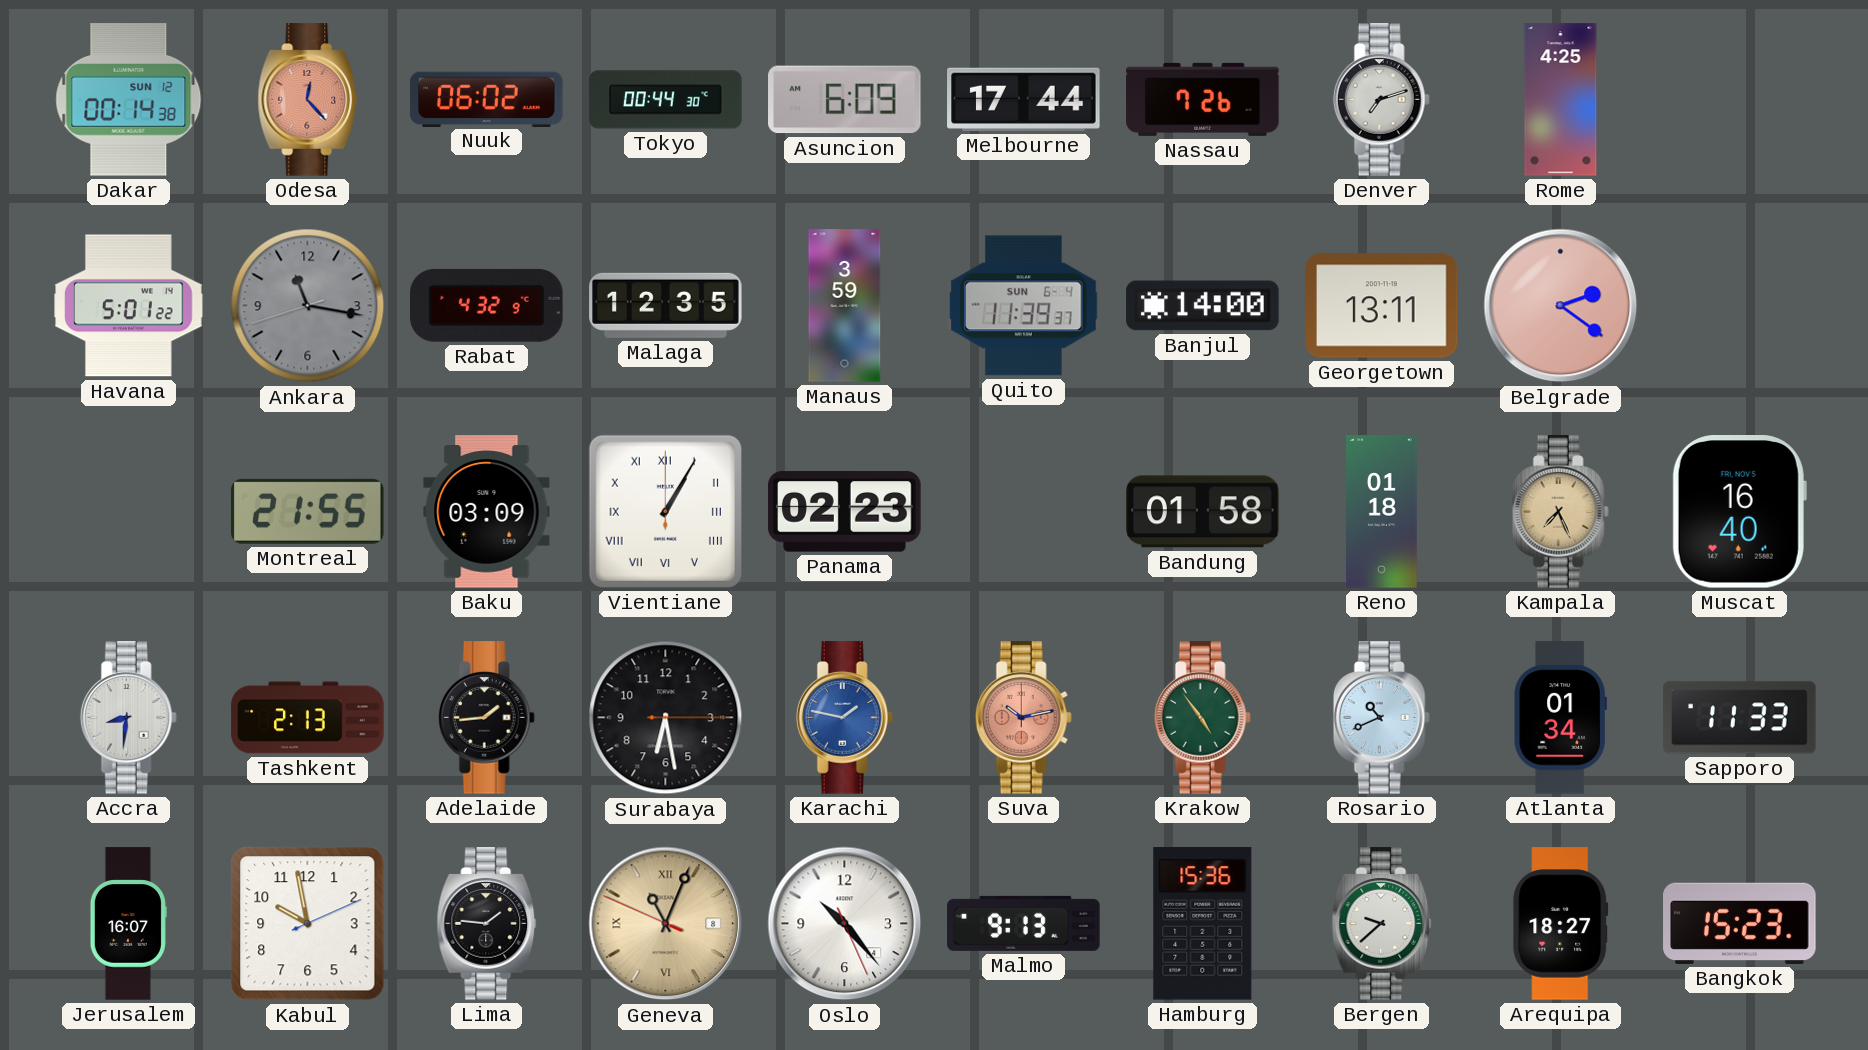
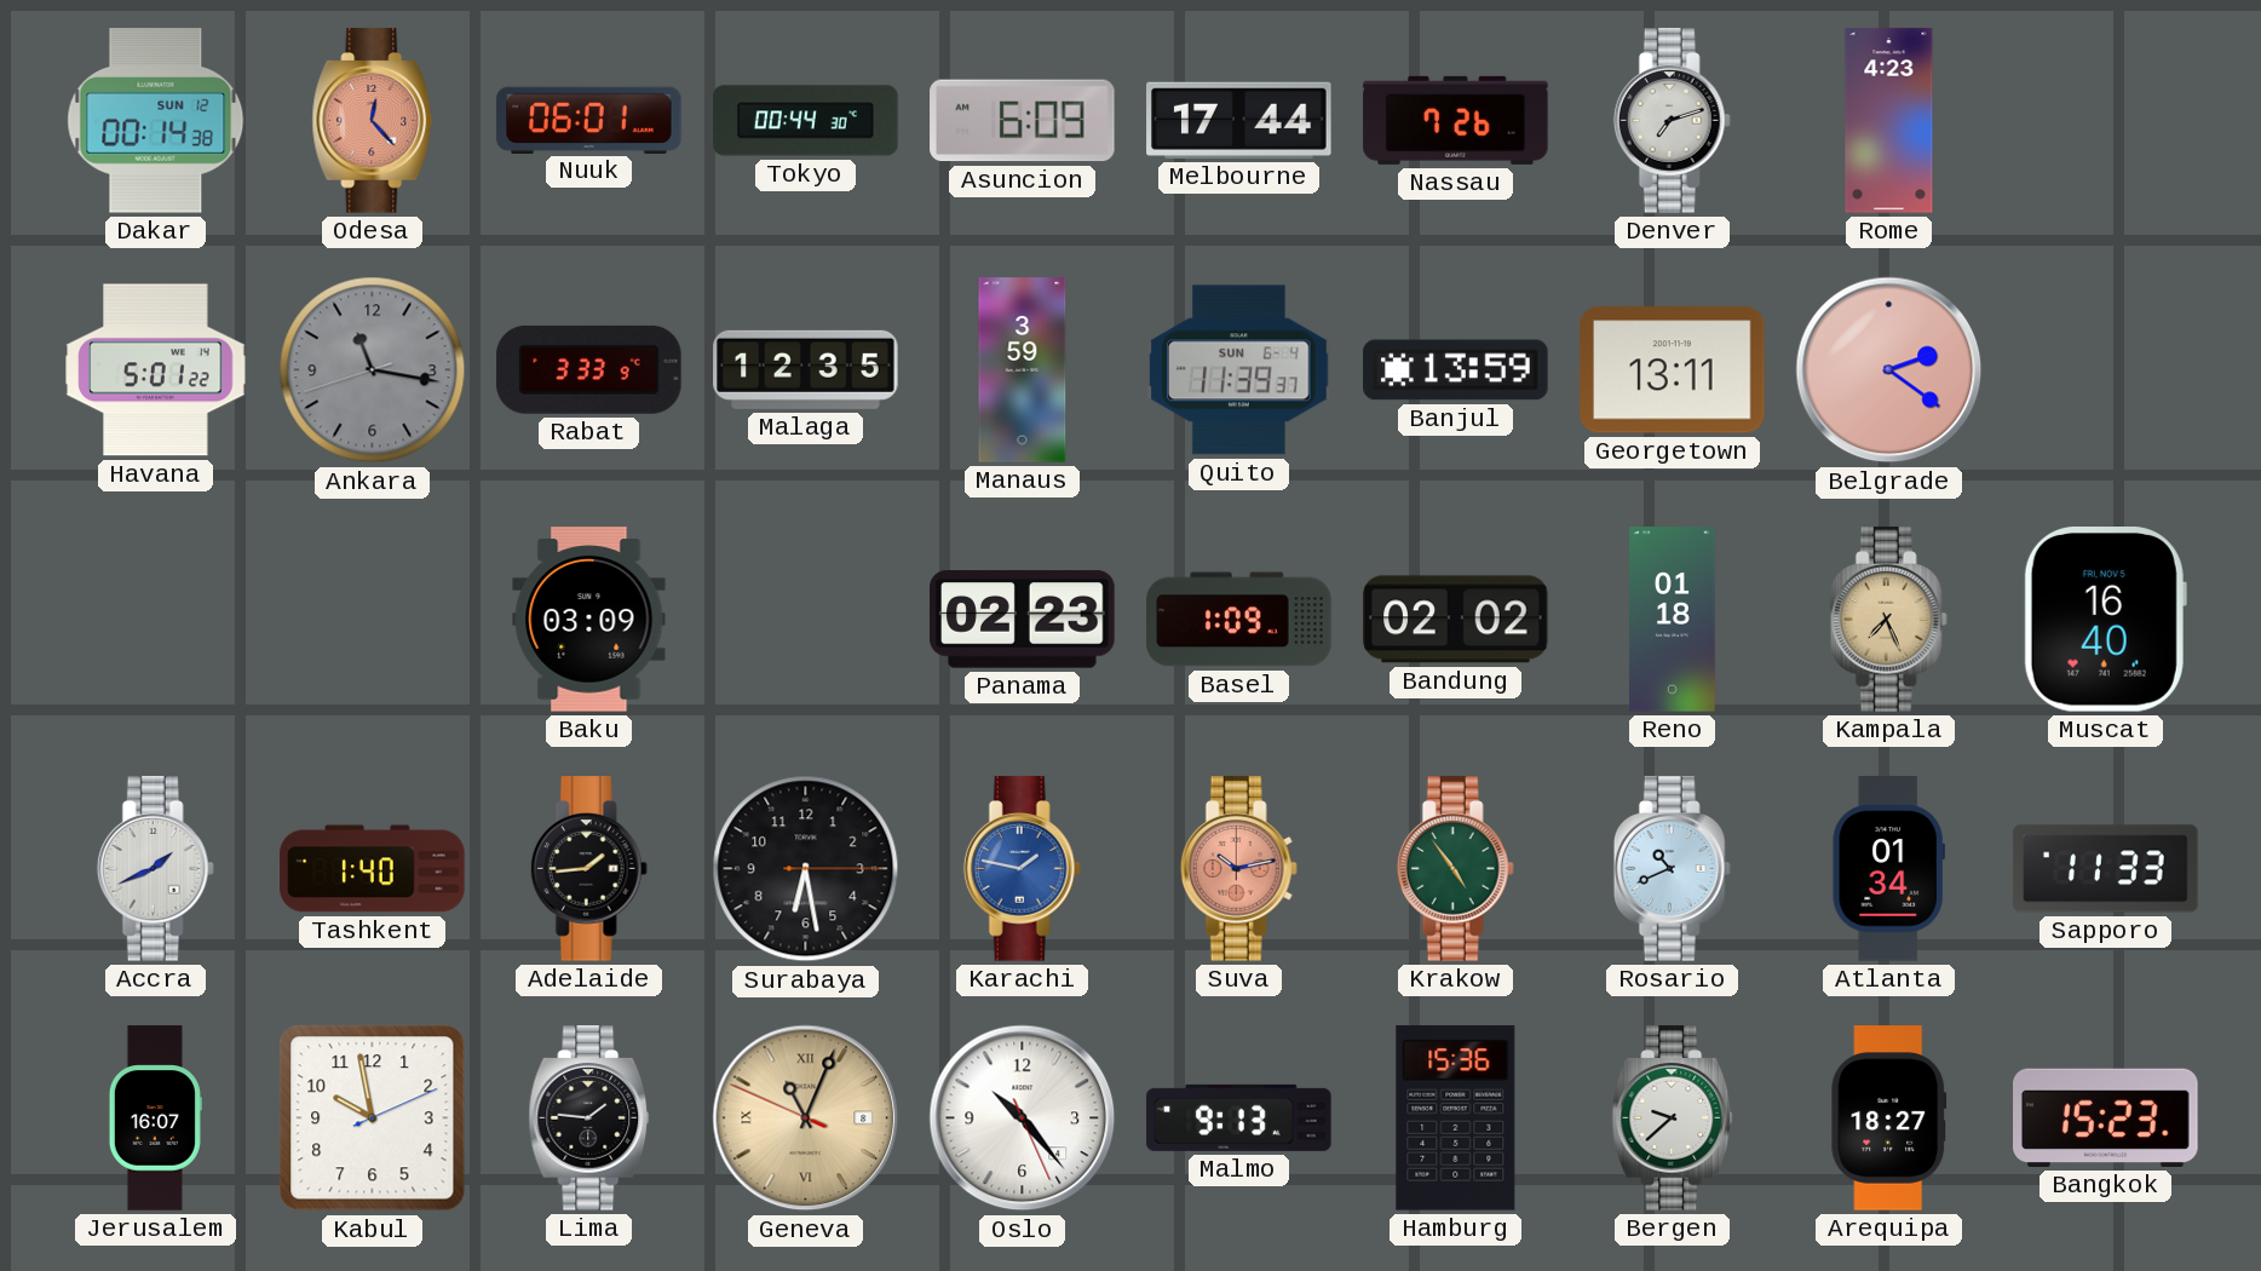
Nuuk: 06:02 -> 06:01 (589, 120)
Rome: 4:25 -> 4:23 (1889, 121)
Rabat: 4:32 -> 3:33 (589, 369)
Banjul: 14:00 -> 13:59 (1456, 370)
Montreal: 21:55 -> none (308, 511)
Vientiane: 1:05 -> none (665, 511)
Basel: none -> 1:09 (1239, 620)
Bandung: 01:58 -> 02:02 (1456, 620)
Accra: 8:31 -> 1:41 (155, 869)
Tashkent: 2:13 -> 1:40 (373, 869)
